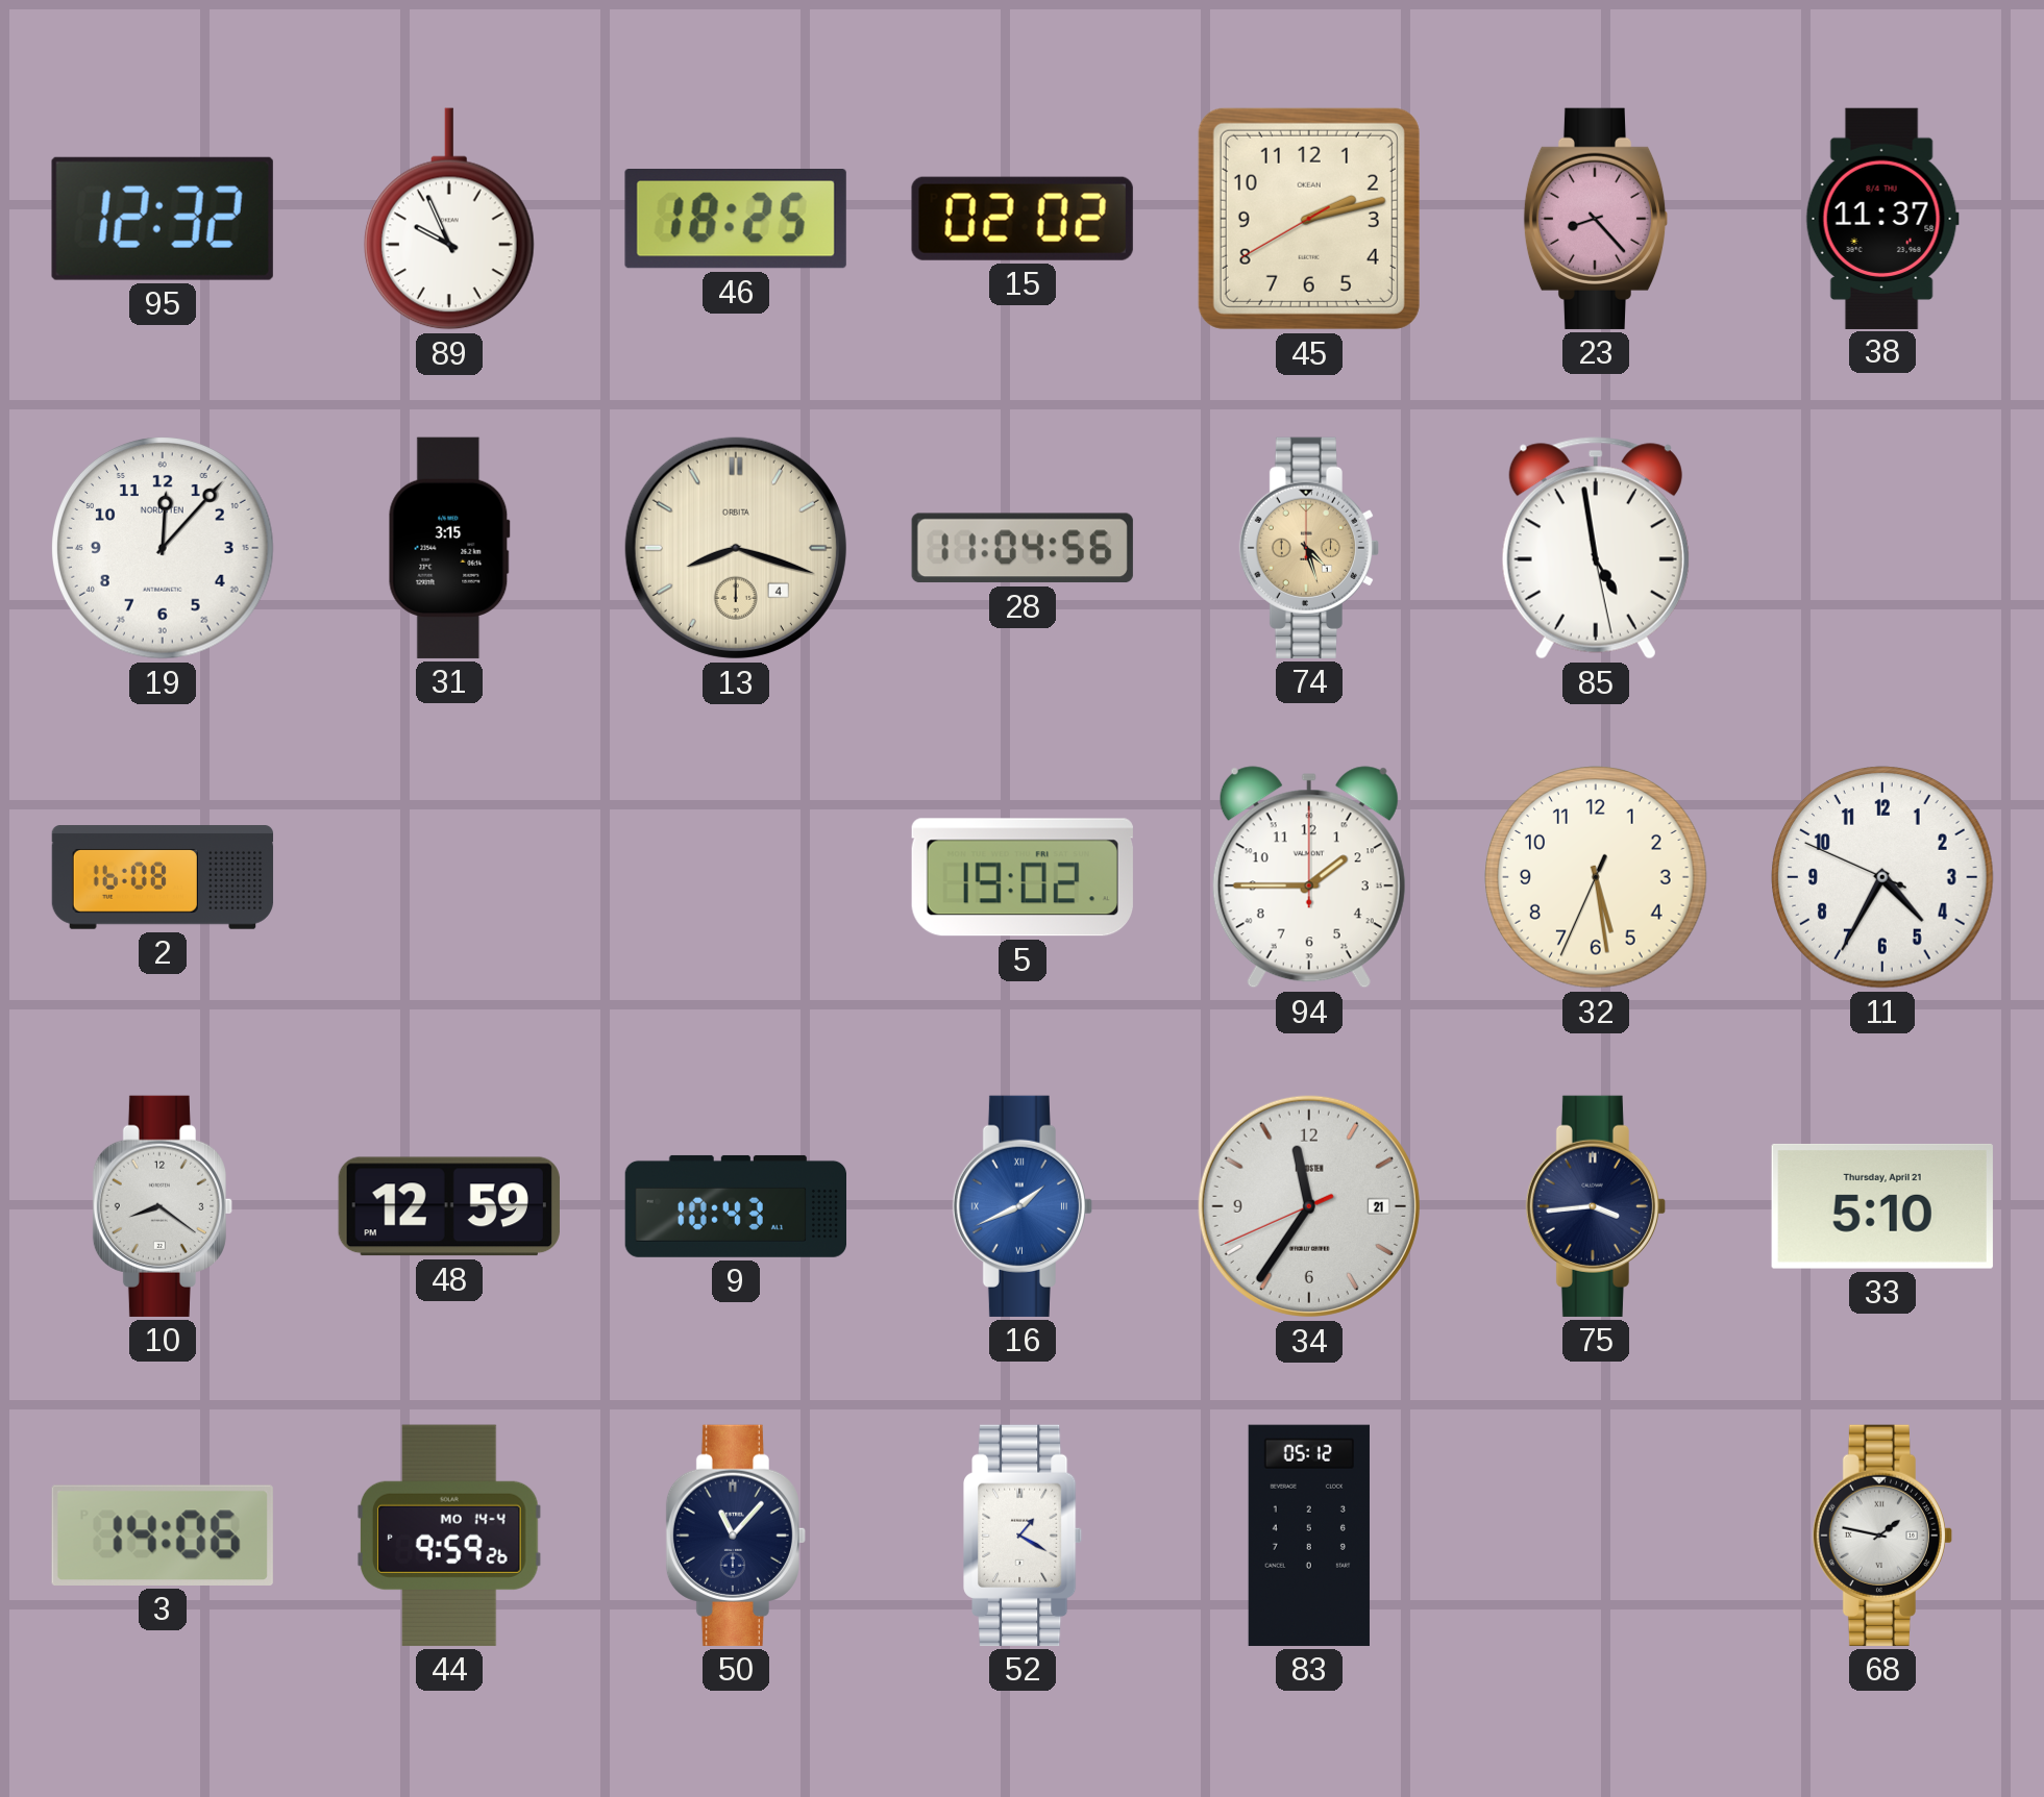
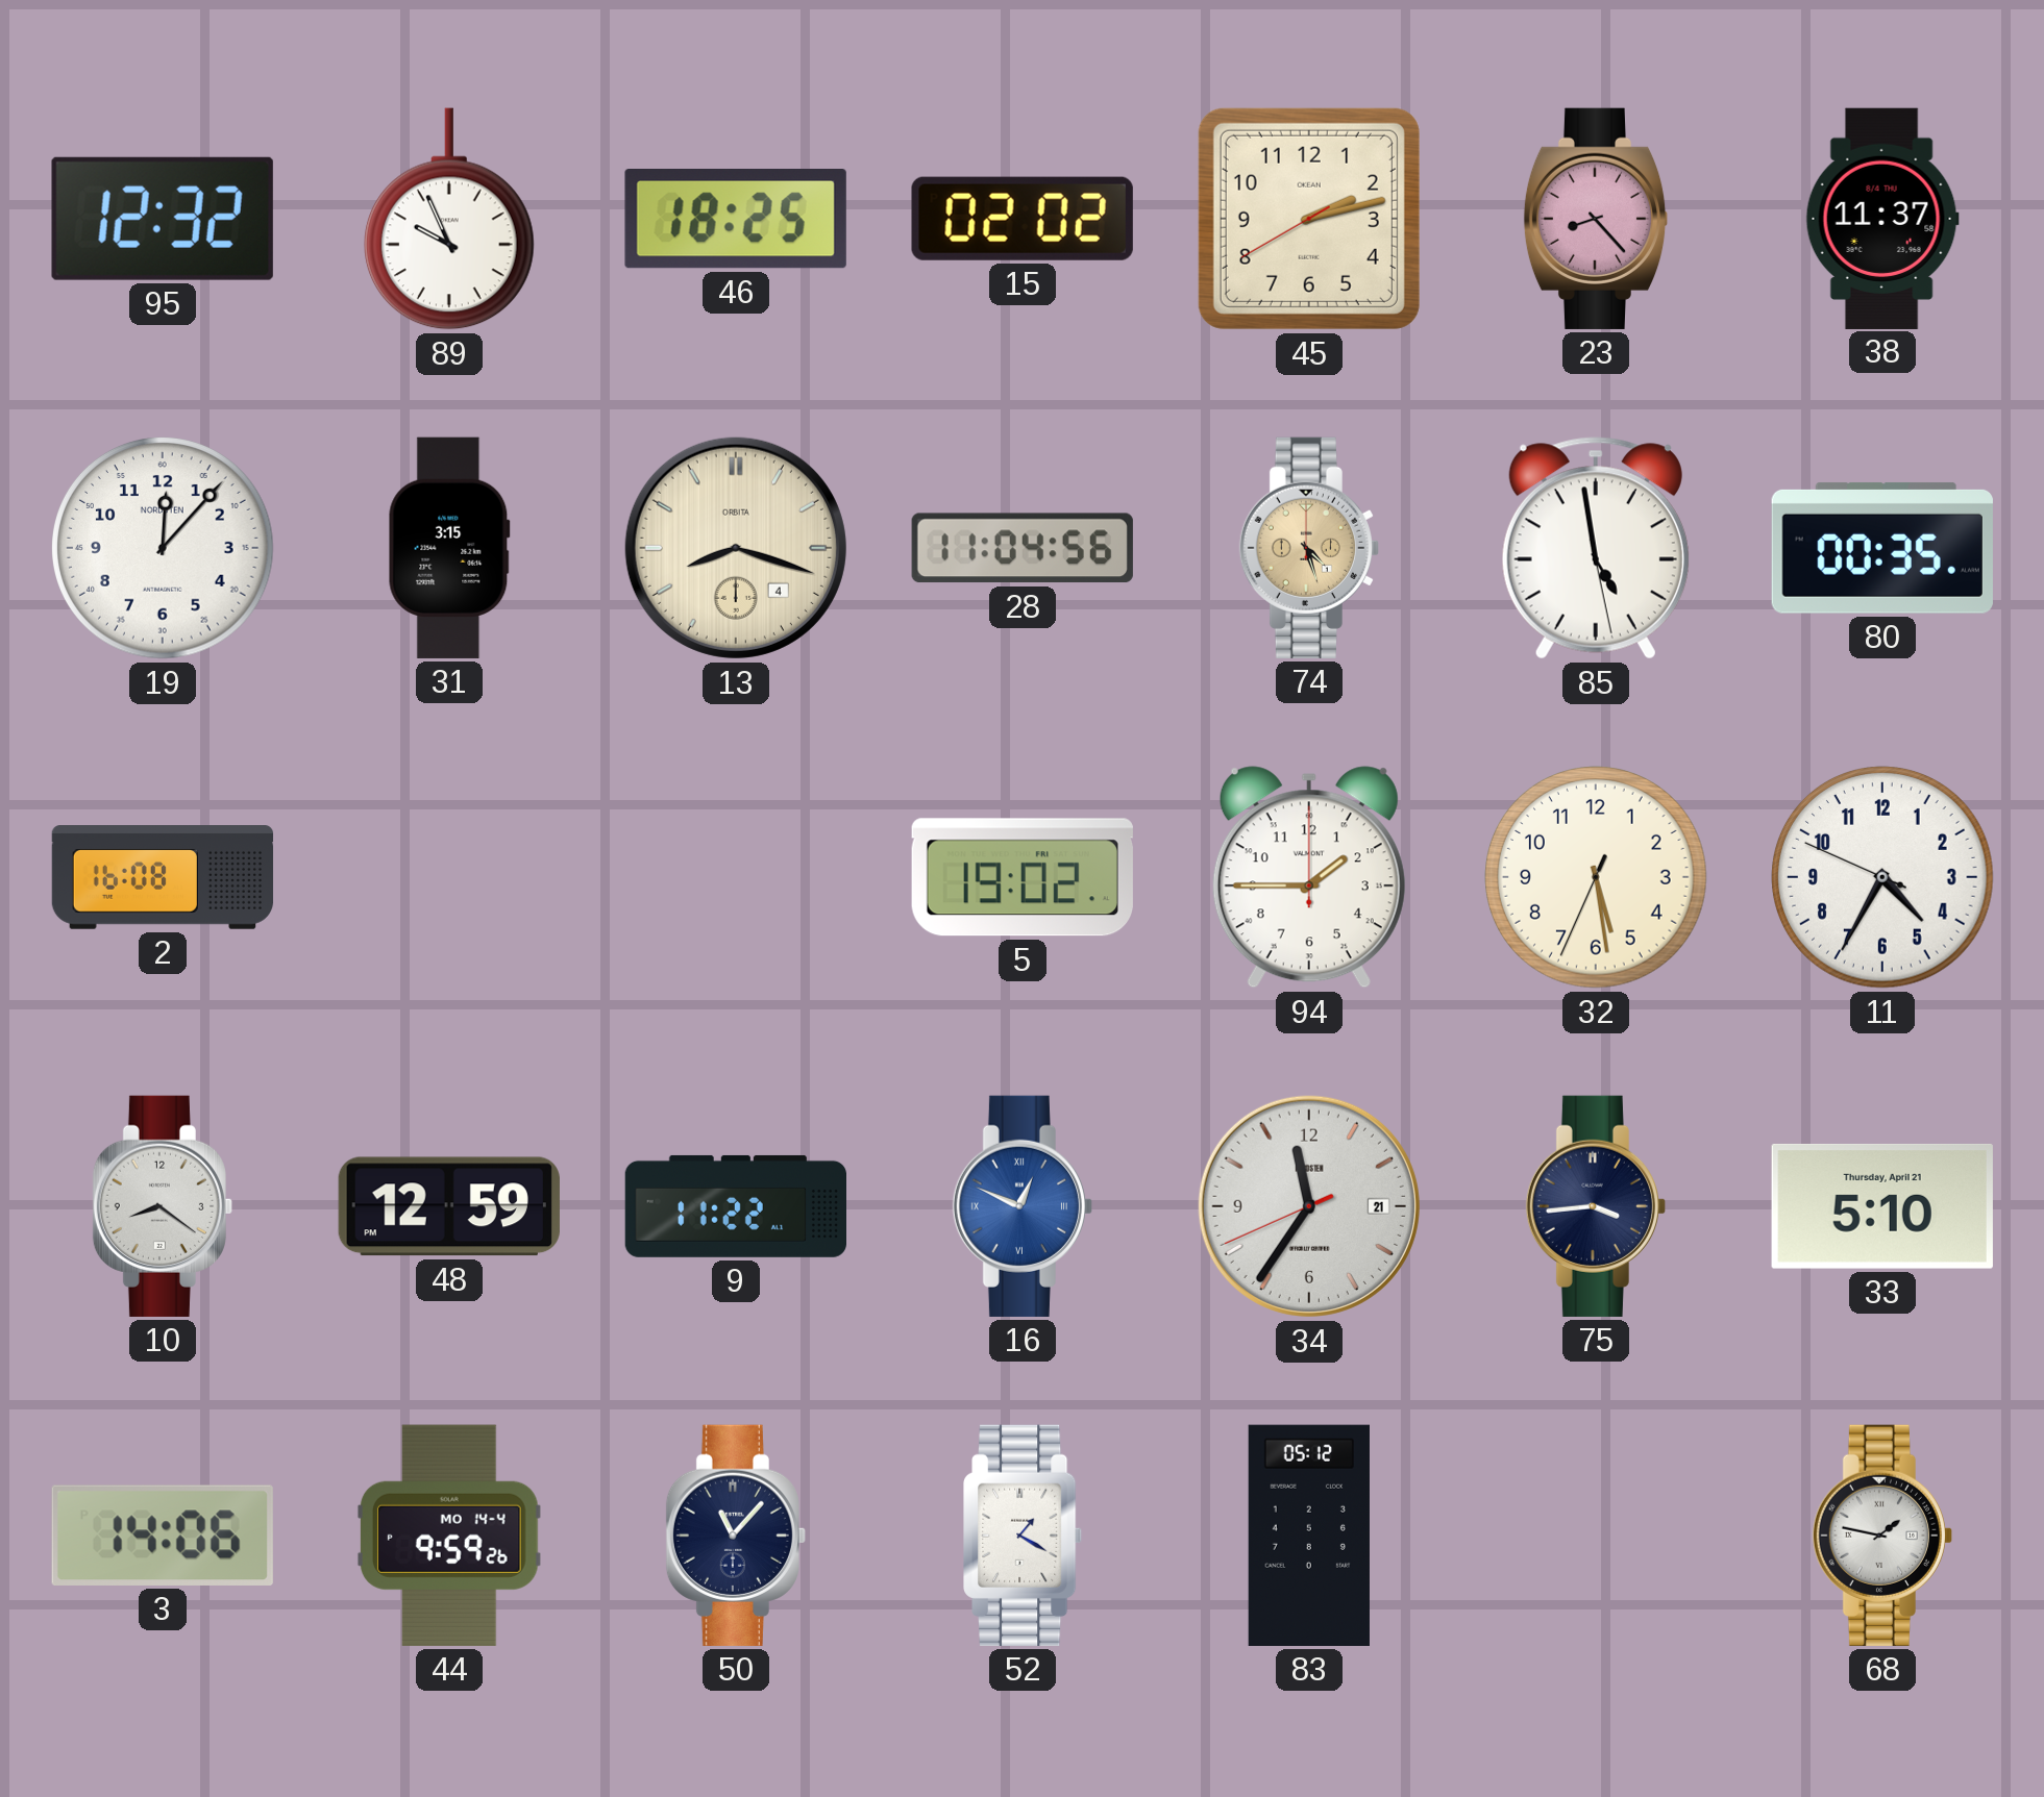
80: none -> 00:35 (1882, 548)
9: 10:43 -> 11:22 (735, 1206)
16: 1:41 -> 12:49 (1021, 1206)
